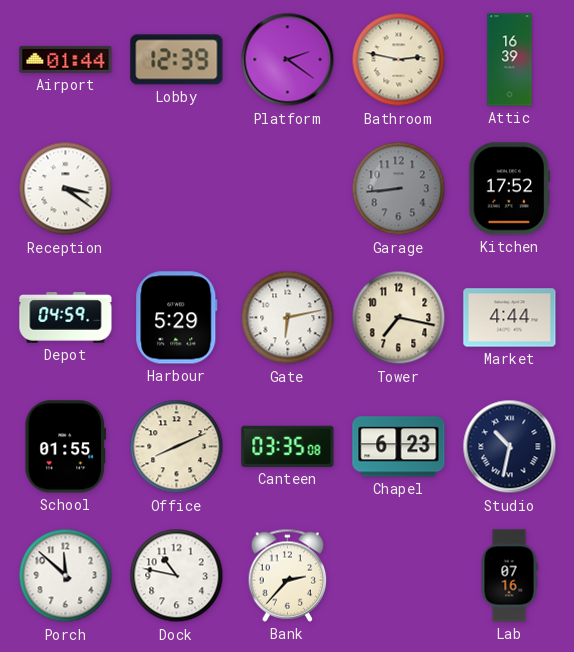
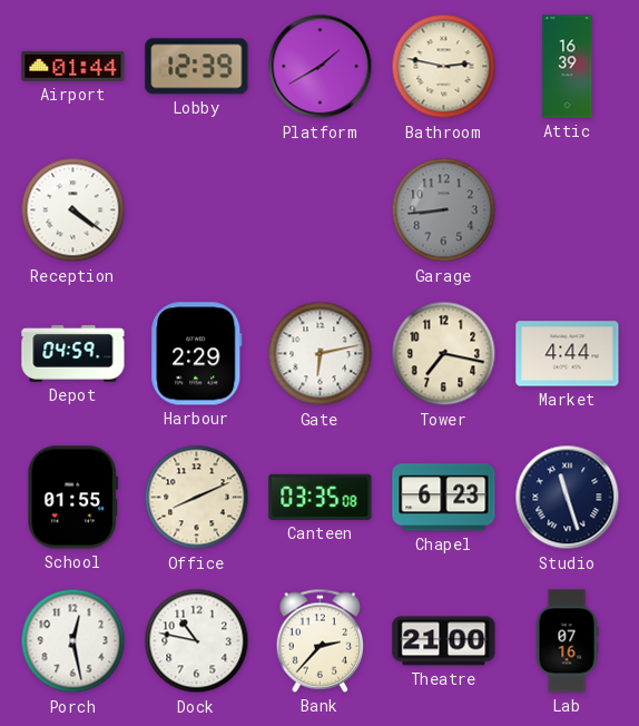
Platform: 2:21 -> 1:40 (321, 67)
Reception: 3:21 -> 4:21 (73, 210)
Kitchen: 17:52 -> none (510, 189)
Harbour: 5:29 -> 2:29 (197, 354)
Studio: 10:32 -> 11:27 (568, 498)
Porch: 11:52 -> 12:28 (73, 641)
Theatre: none -> 21:00 (444, 641)
